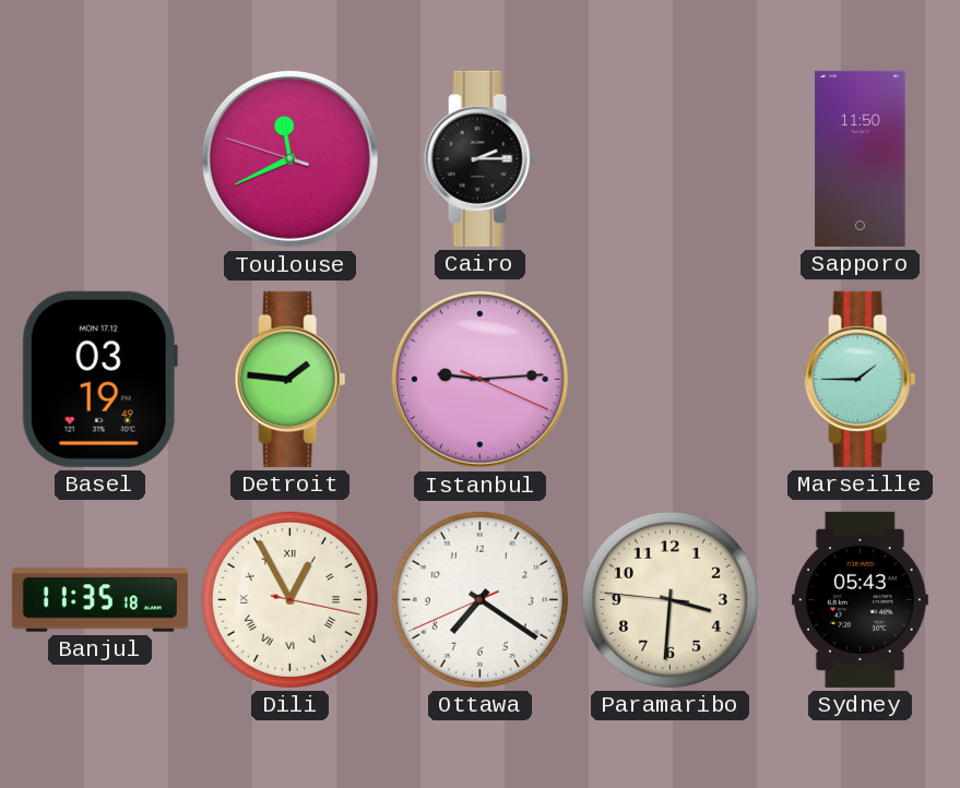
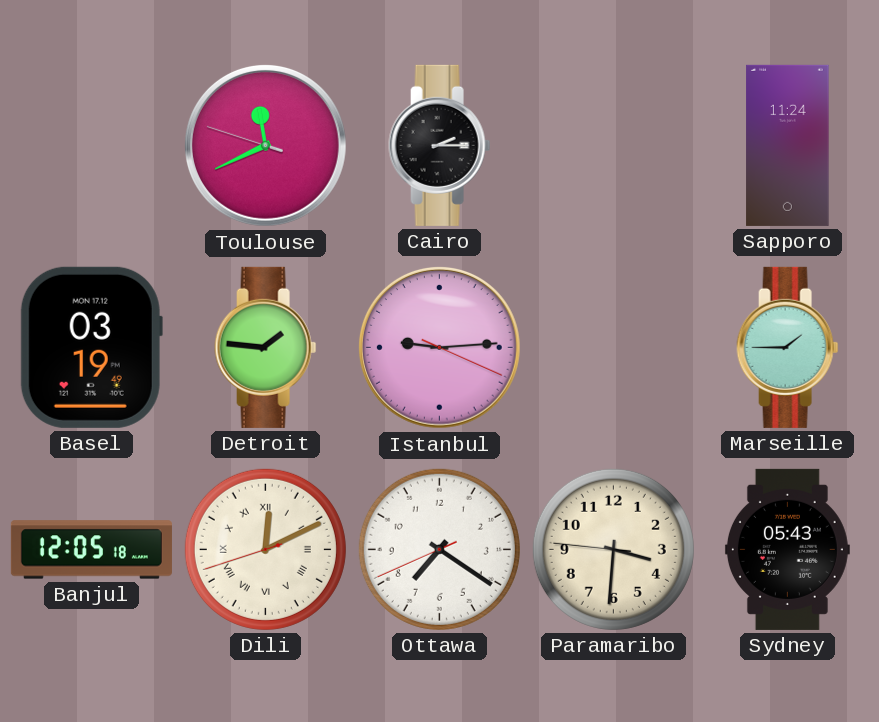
Sapporo: 11:50 -> 11:24 (788, 145)
Banjul: 11:35 -> 12:05 (91, 550)
Dili: 12:55 -> 12:10 (265, 549)
